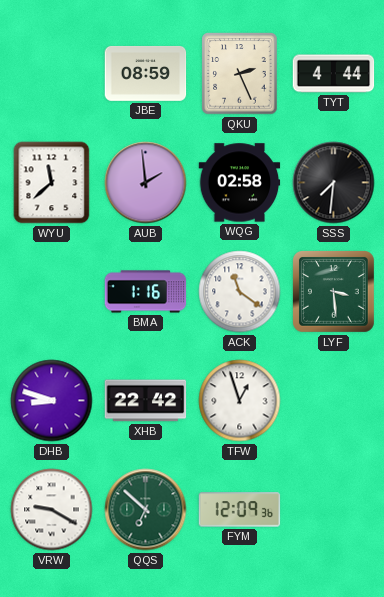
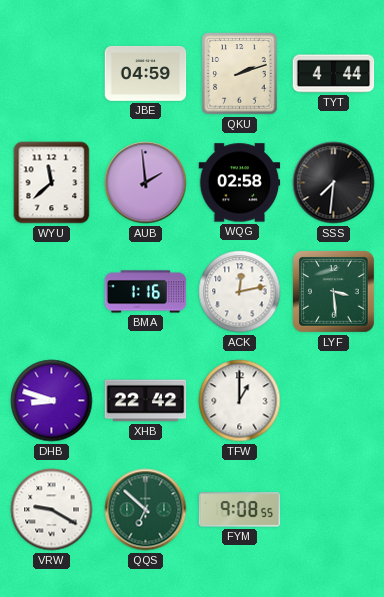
JBE: 08:59 -> 04:59 (146, 73)
QKU: 2:26 -> 2:12 (240, 74)
ACK: 11:21 -> 12:13 (240, 292)
TFW: 12:57 -> 1:00 (240, 401)
FYM: 12:09 -> 9:08 (240, 510)
